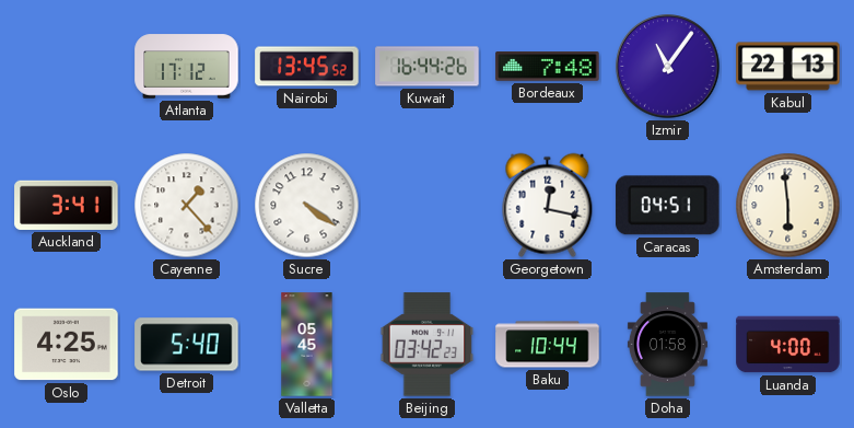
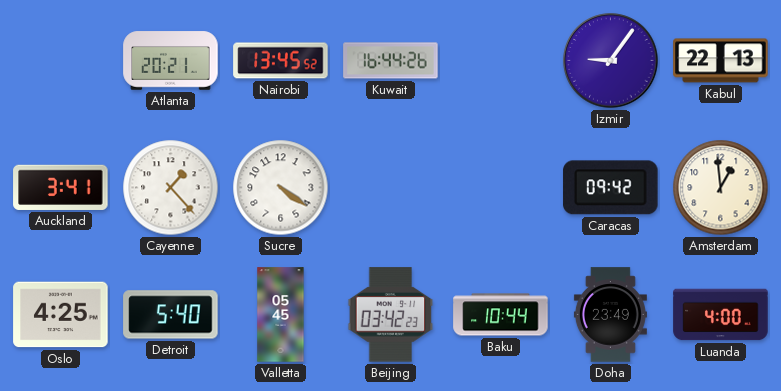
Atlanta: 17:12 -> 20:21 (171, 61)
Bordeaux: 7:48 -> none (548, 67)
Izmir: 11:06 -> 9:06 (611, 61)
Georgetown: 12:17 -> none (548, 206)
Caracas: 04:51 -> 09:42 (611, 188)
Amsterdam: 5:59 -> 12:59 (721, 188)
Doha: 01:58 -> 23:49 (610, 315)
